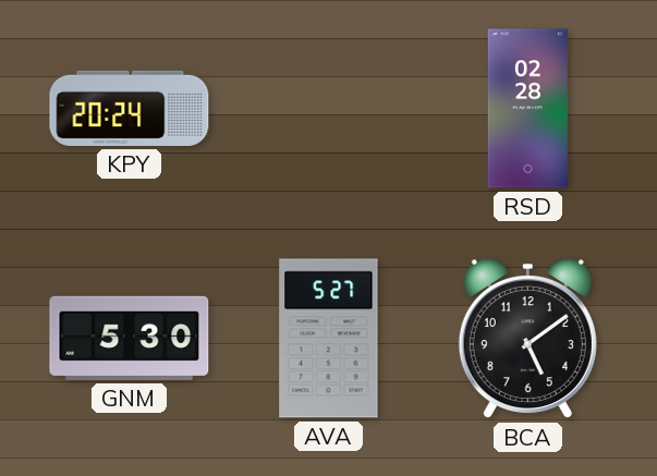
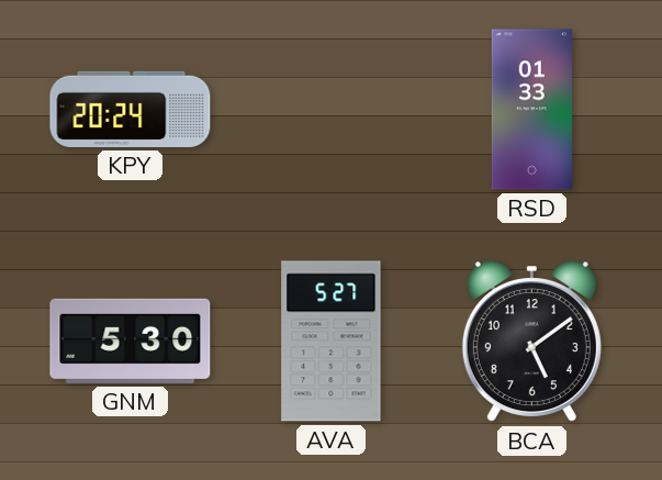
RSD: 02:28 -> 01:33 (531, 110)
